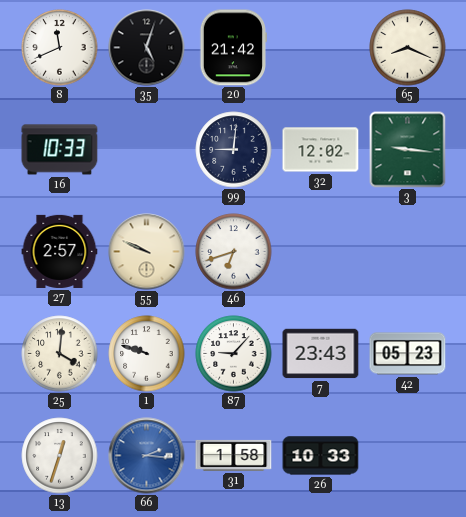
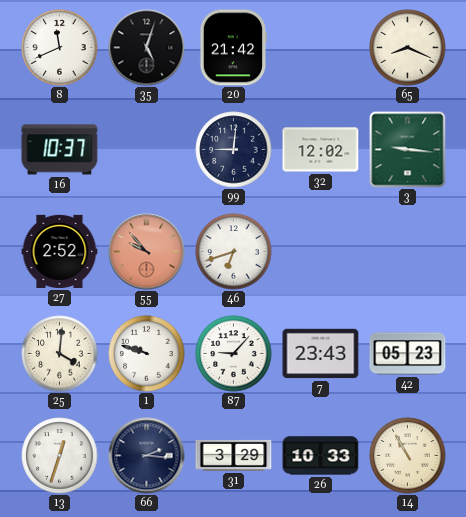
16: 10:33 -> 10:37 (60, 150)
27: 2:57 -> 2:52 (60, 251)
55: 9:49 -> 9:53 (147, 252)
55 dial: cream -> salmon (147, 252)
66 dial: blue -> navy (147, 456)
31: 1:58 -> 3:29 (234, 455)
14: none -> 10:55 (408, 456)
